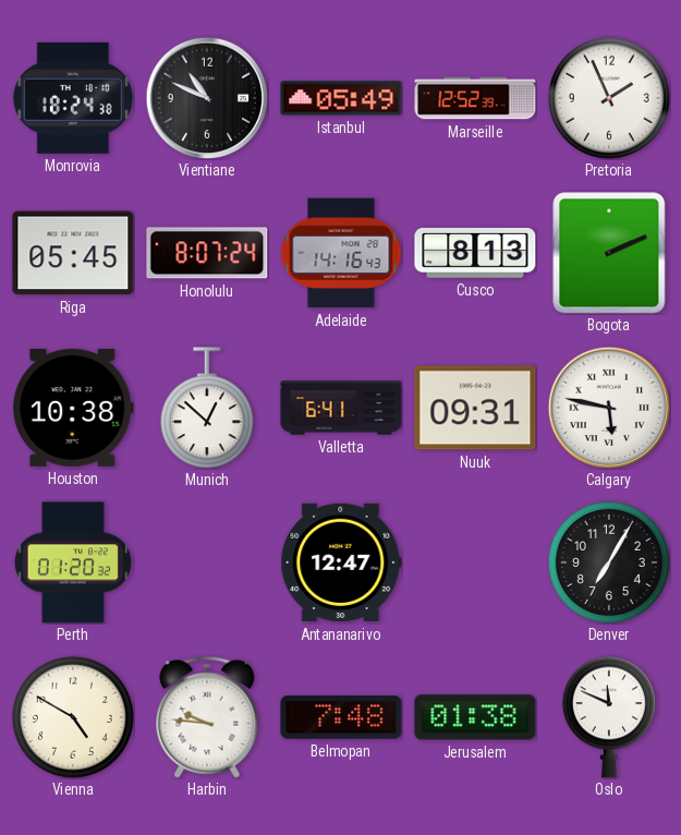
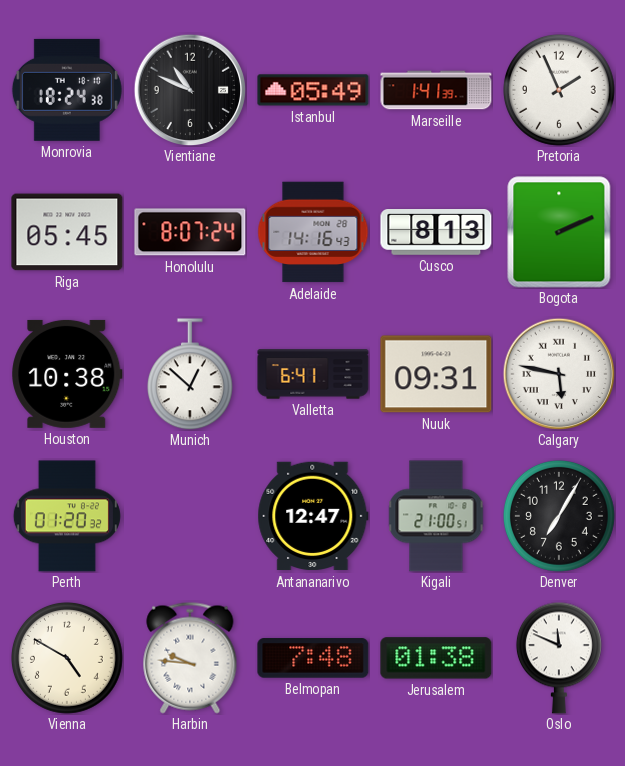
Marseille: 12:52 -> 1:41 (436, 90)
Kigali: none -> 21:00 (436, 516)
